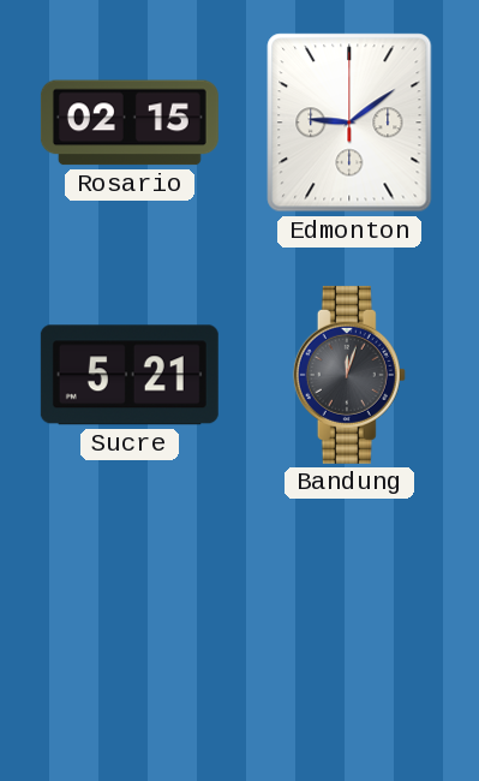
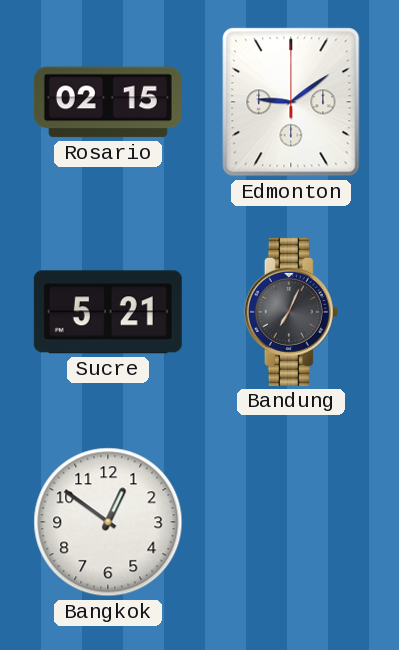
Bandung: 12:03 -> 7:04 (291, 312)
Bangkok: none -> 12:51 (108, 522)
